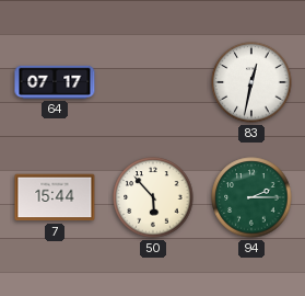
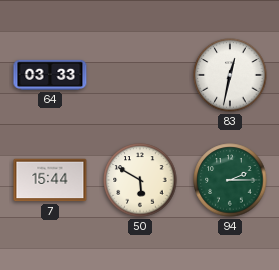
64: 07:17 -> 03:33 (50, 75)
50: 5:53 -> 5:50 (140, 180)
